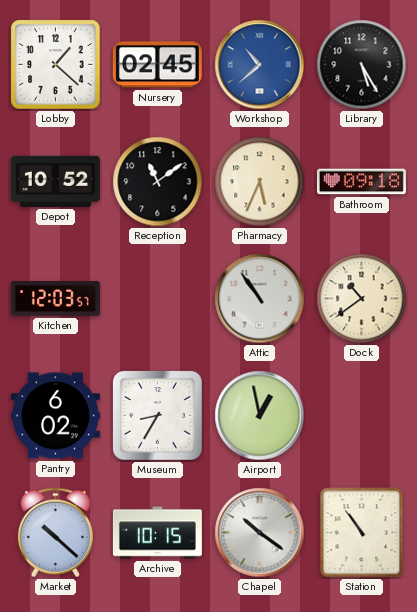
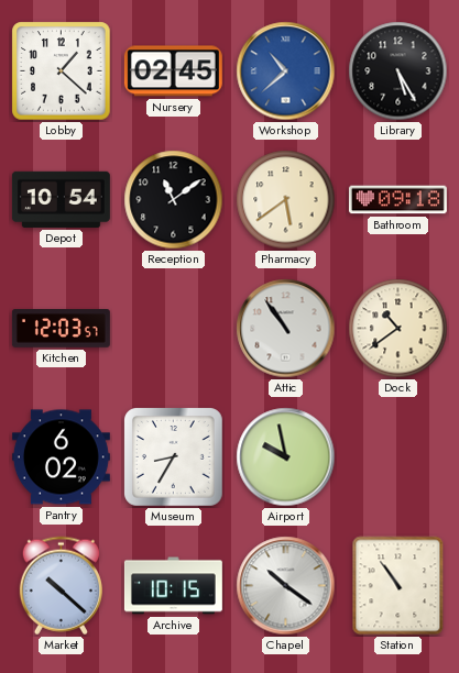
Depot: 10:52 -> 10:54 (61, 199)
Pharmacy: 5:34 -> 5:39 (286, 200)
Airport: 12:58 -> 9:58 (286, 457)
